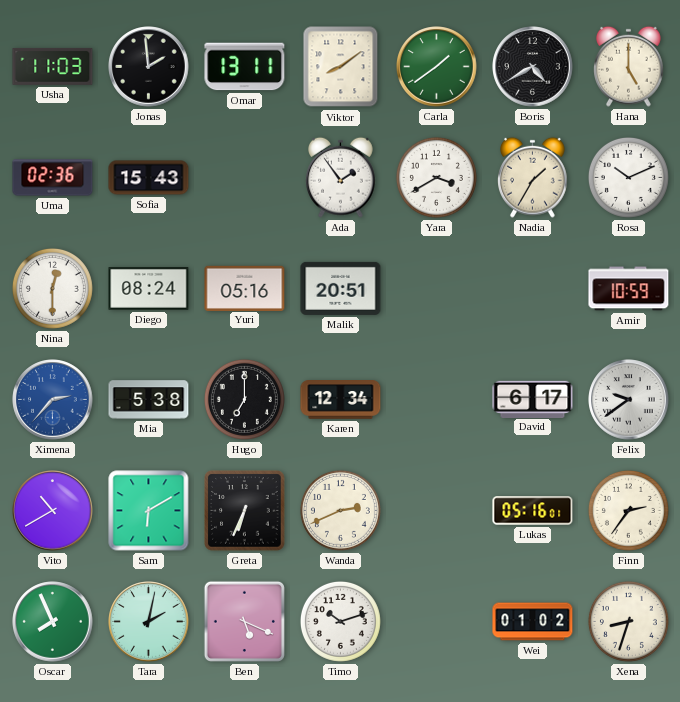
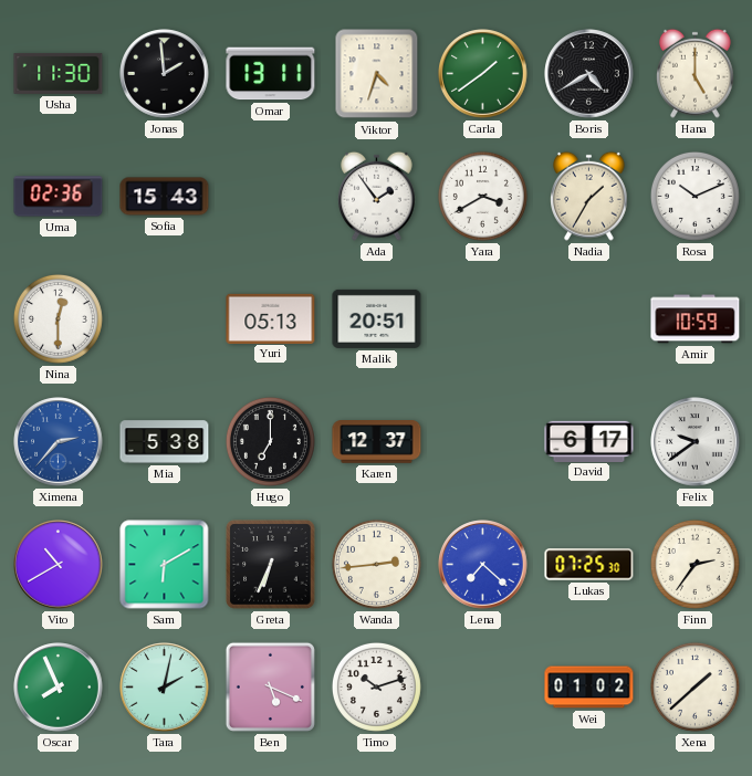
Usha: 11:03 -> 11:30 (59, 73)
Viktor: 8:09 -> 4:33 (377, 74)
Diego: 08:24 -> none (149, 289)
Yuri: 05:16 -> 05:13 (271, 318)
Karen: 12:34 -> 12:37 (377, 442)
Wanda: 2:41 -> 2:44 (376, 564)
Lena: none -> 7:22 (483, 565)
Lukas: 05:16 -> 07:25 (589, 565)
Xena: 8:33 -> 1:38 (694, 686)
